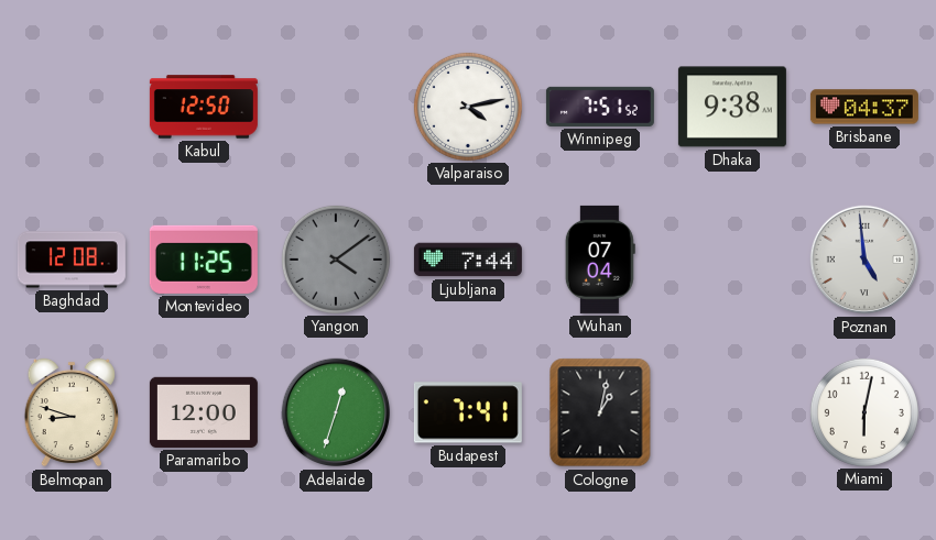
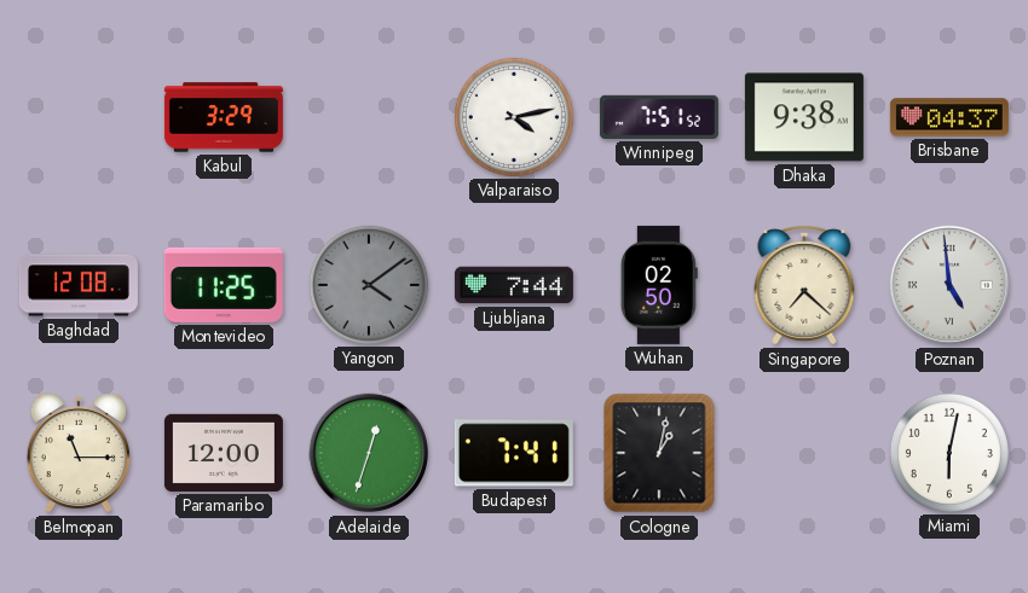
Kabul: 12:50 -> 3:29 (224, 117)
Wuhan: 07:04 -> 02:50 (659, 285)
Singapore: none -> 7:22 (804, 285)
Belmopan: 8:48 -> 11:15 (79, 453)
